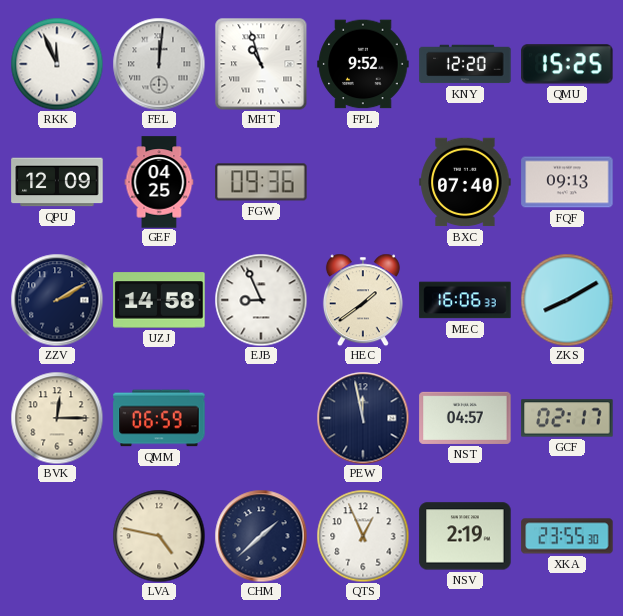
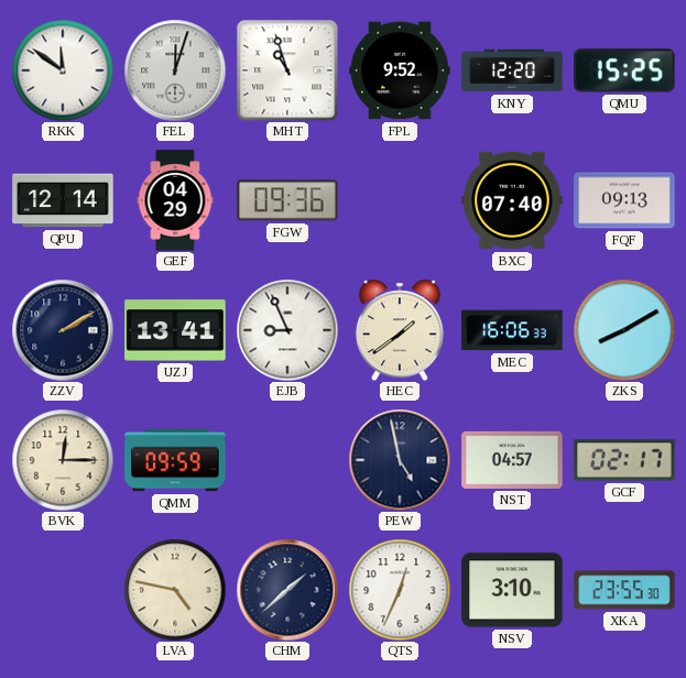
RKK: 11:56 -> 11:51 (63, 70)
FEL: 12:01 -> 12:03 (175, 70)
QPU: 12:09 -> 12:14 (63, 200)
GEF: 04:25 -> 04:29 (175, 200)
UZJ: 14:58 -> 13:41 (175, 330)
QMM: 06:59 -> 09:59 (175, 460)
PEW: 11:58 -> 4:58 (400, 460)
QTS: 12:56 -> 12:34 (400, 590)
NSV: 2:19 -> 3:10 (512, 590)
